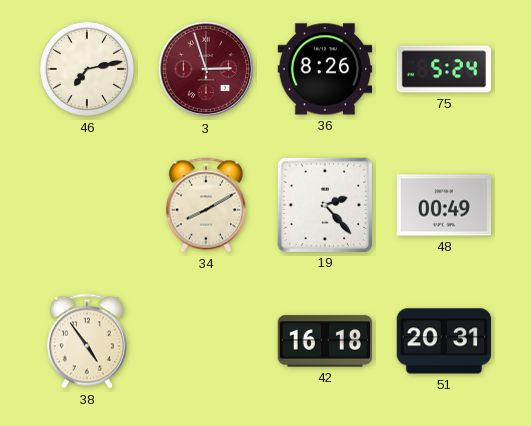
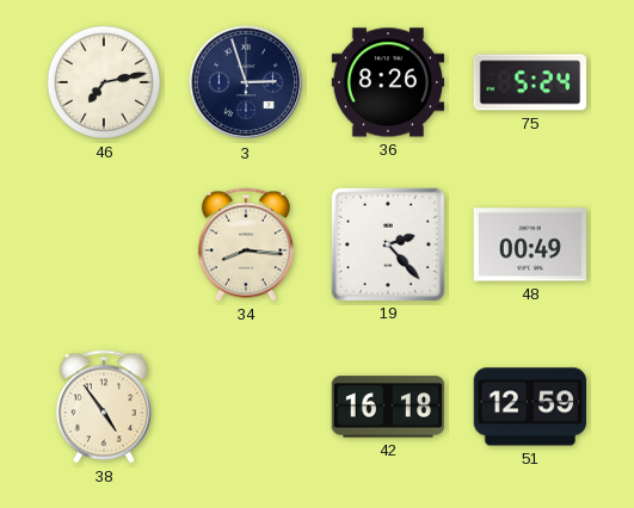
3 dial: burgundy -> navy (246, 82)
34: 8:10 -> 8:16 (246, 244)
51: 20:31 -> 12:59 (530, 407)
